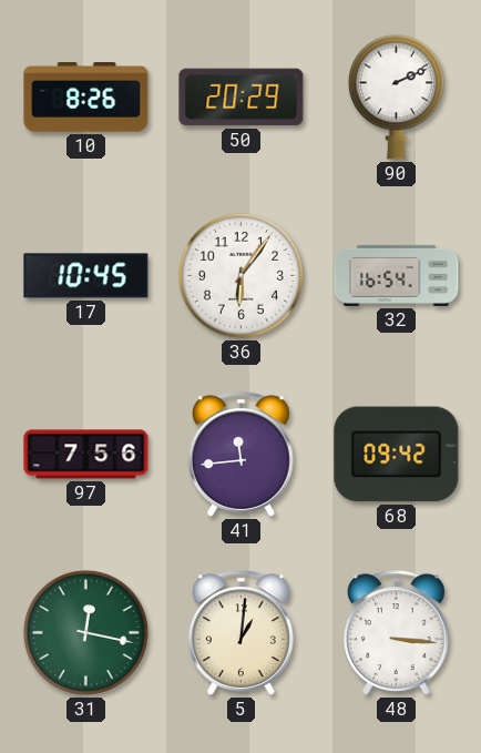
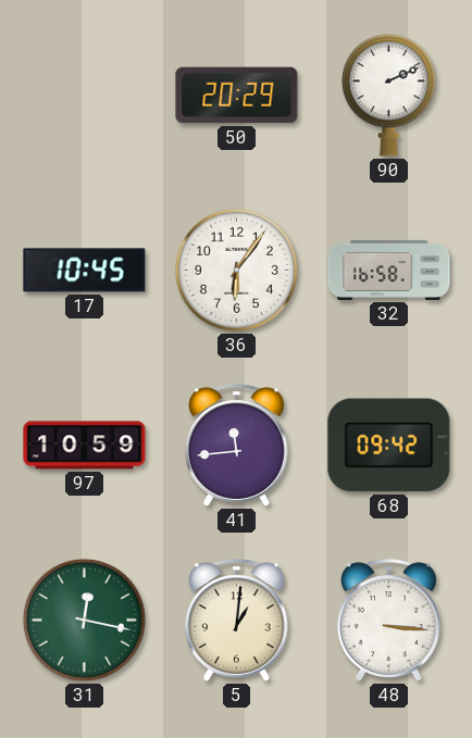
10: 8:26 -> none (86, 98)
32: 16:54 -> 16:58 (389, 270)
97: 7:56 -> 10:59 (85, 446)
